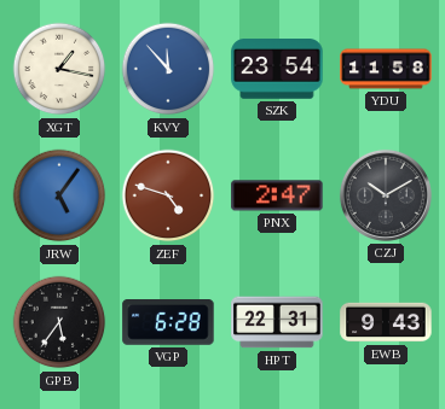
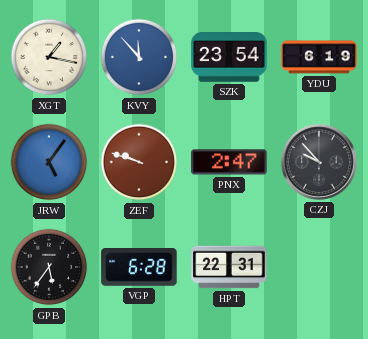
YDU: 11:58 -> 6:19 (319, 57)
ZEF: 4:48 -> 9:48 (139, 162)
CZJ: 10:10 -> 9:53 (319, 162)
EWB: 9:43 -> none (386, 322)
